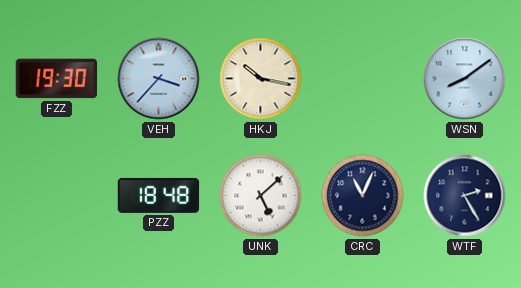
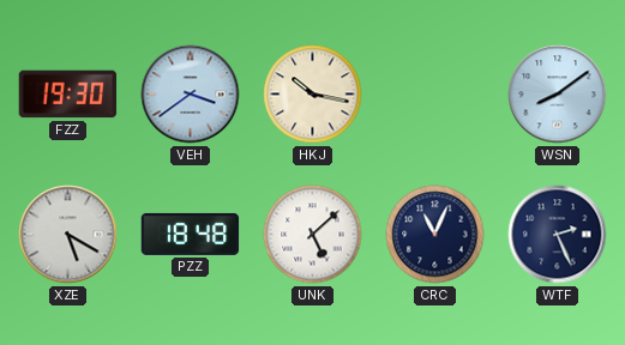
VEH: 3:37 -> 3:39 (191, 95)
XZE: none -> 5:20 (68, 235)
WTF: 2:25 -> 2:26 (558, 235)
